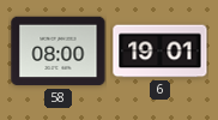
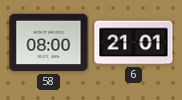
6: 19:01 -> 21:01 (134, 43)
